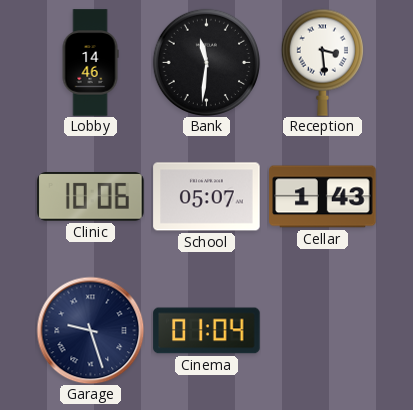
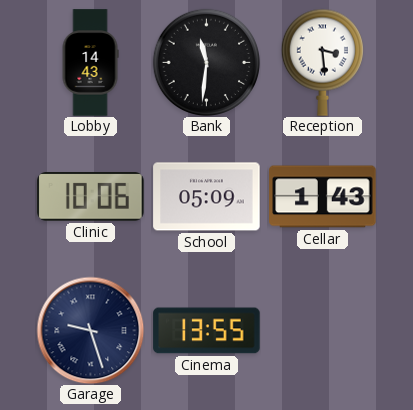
Lobby: 14:46 -> 14:43 (90, 63)
School: 05:07 -> 05:09 (207, 197)
Cinema: 01:04 -> 13:55 (207, 331)
